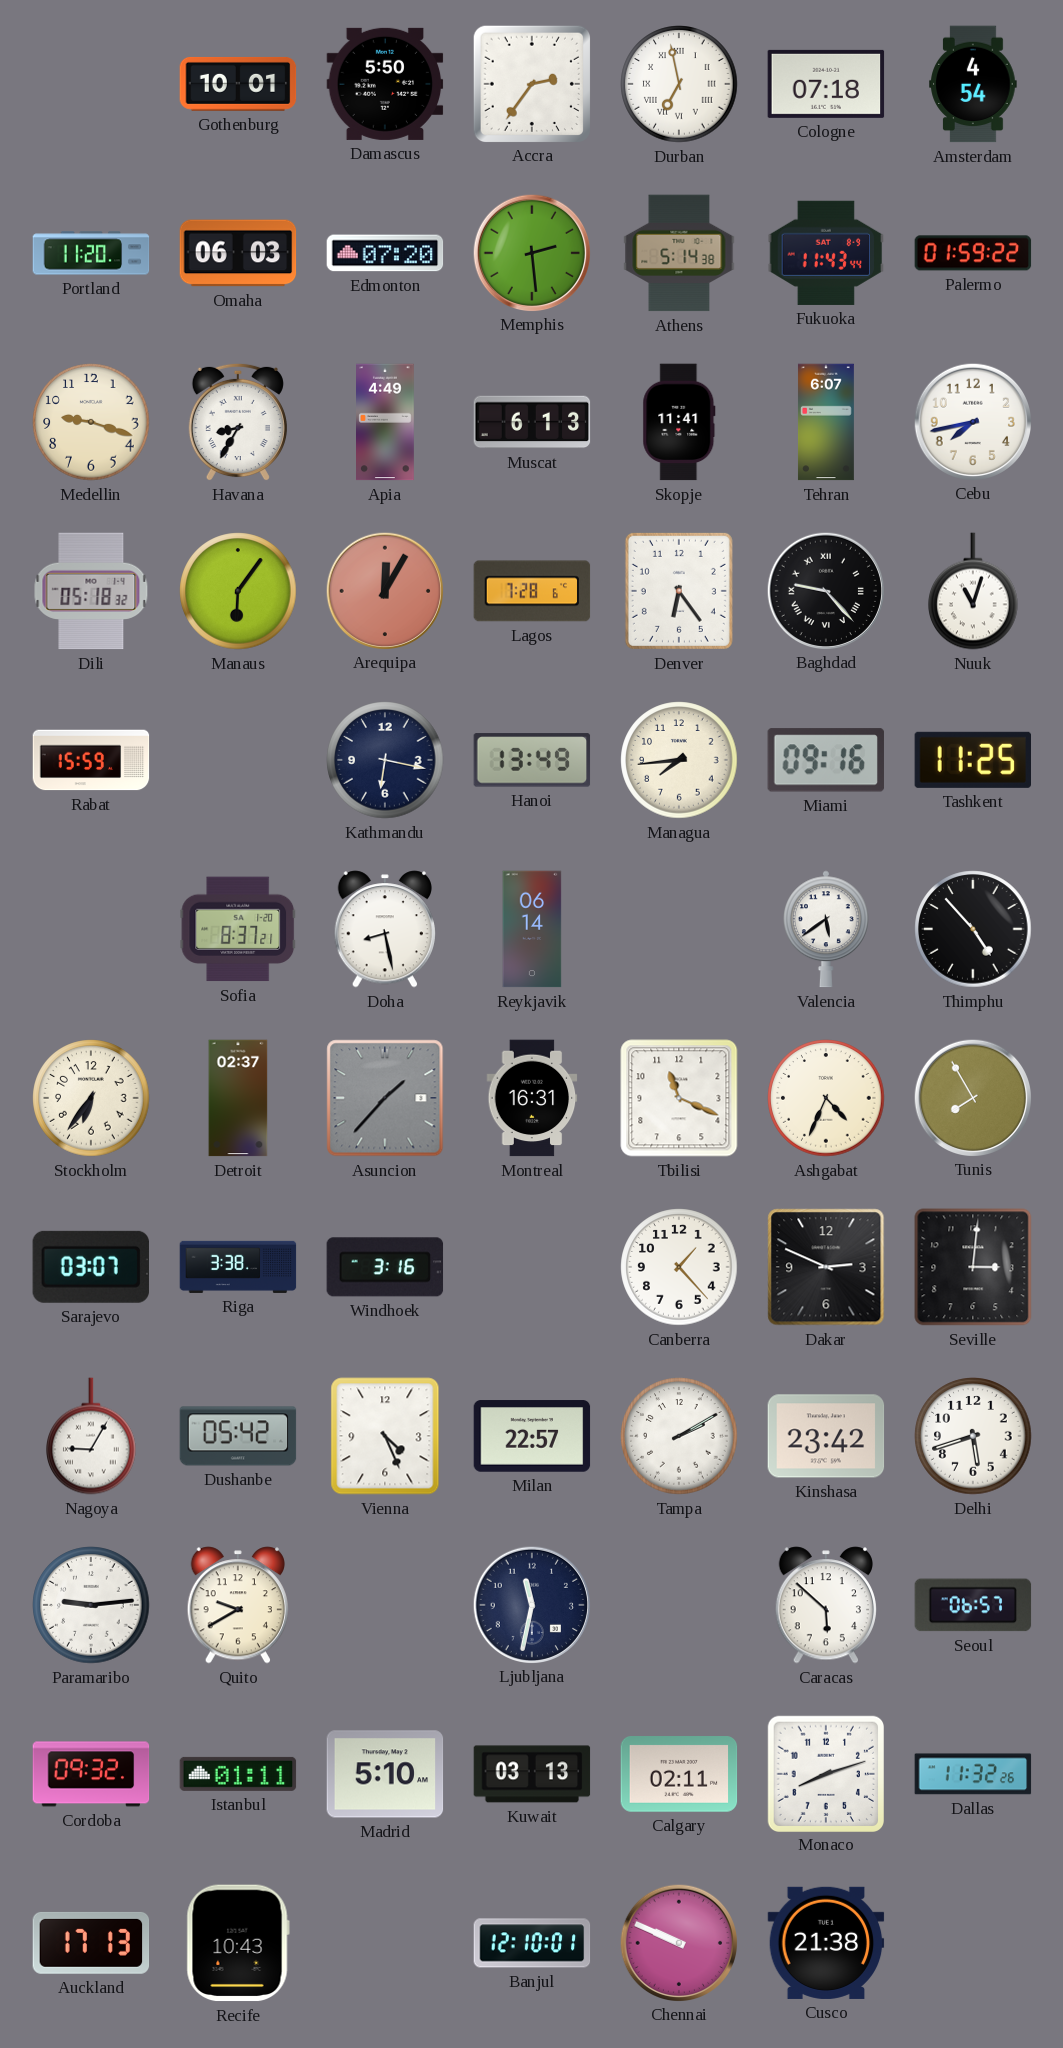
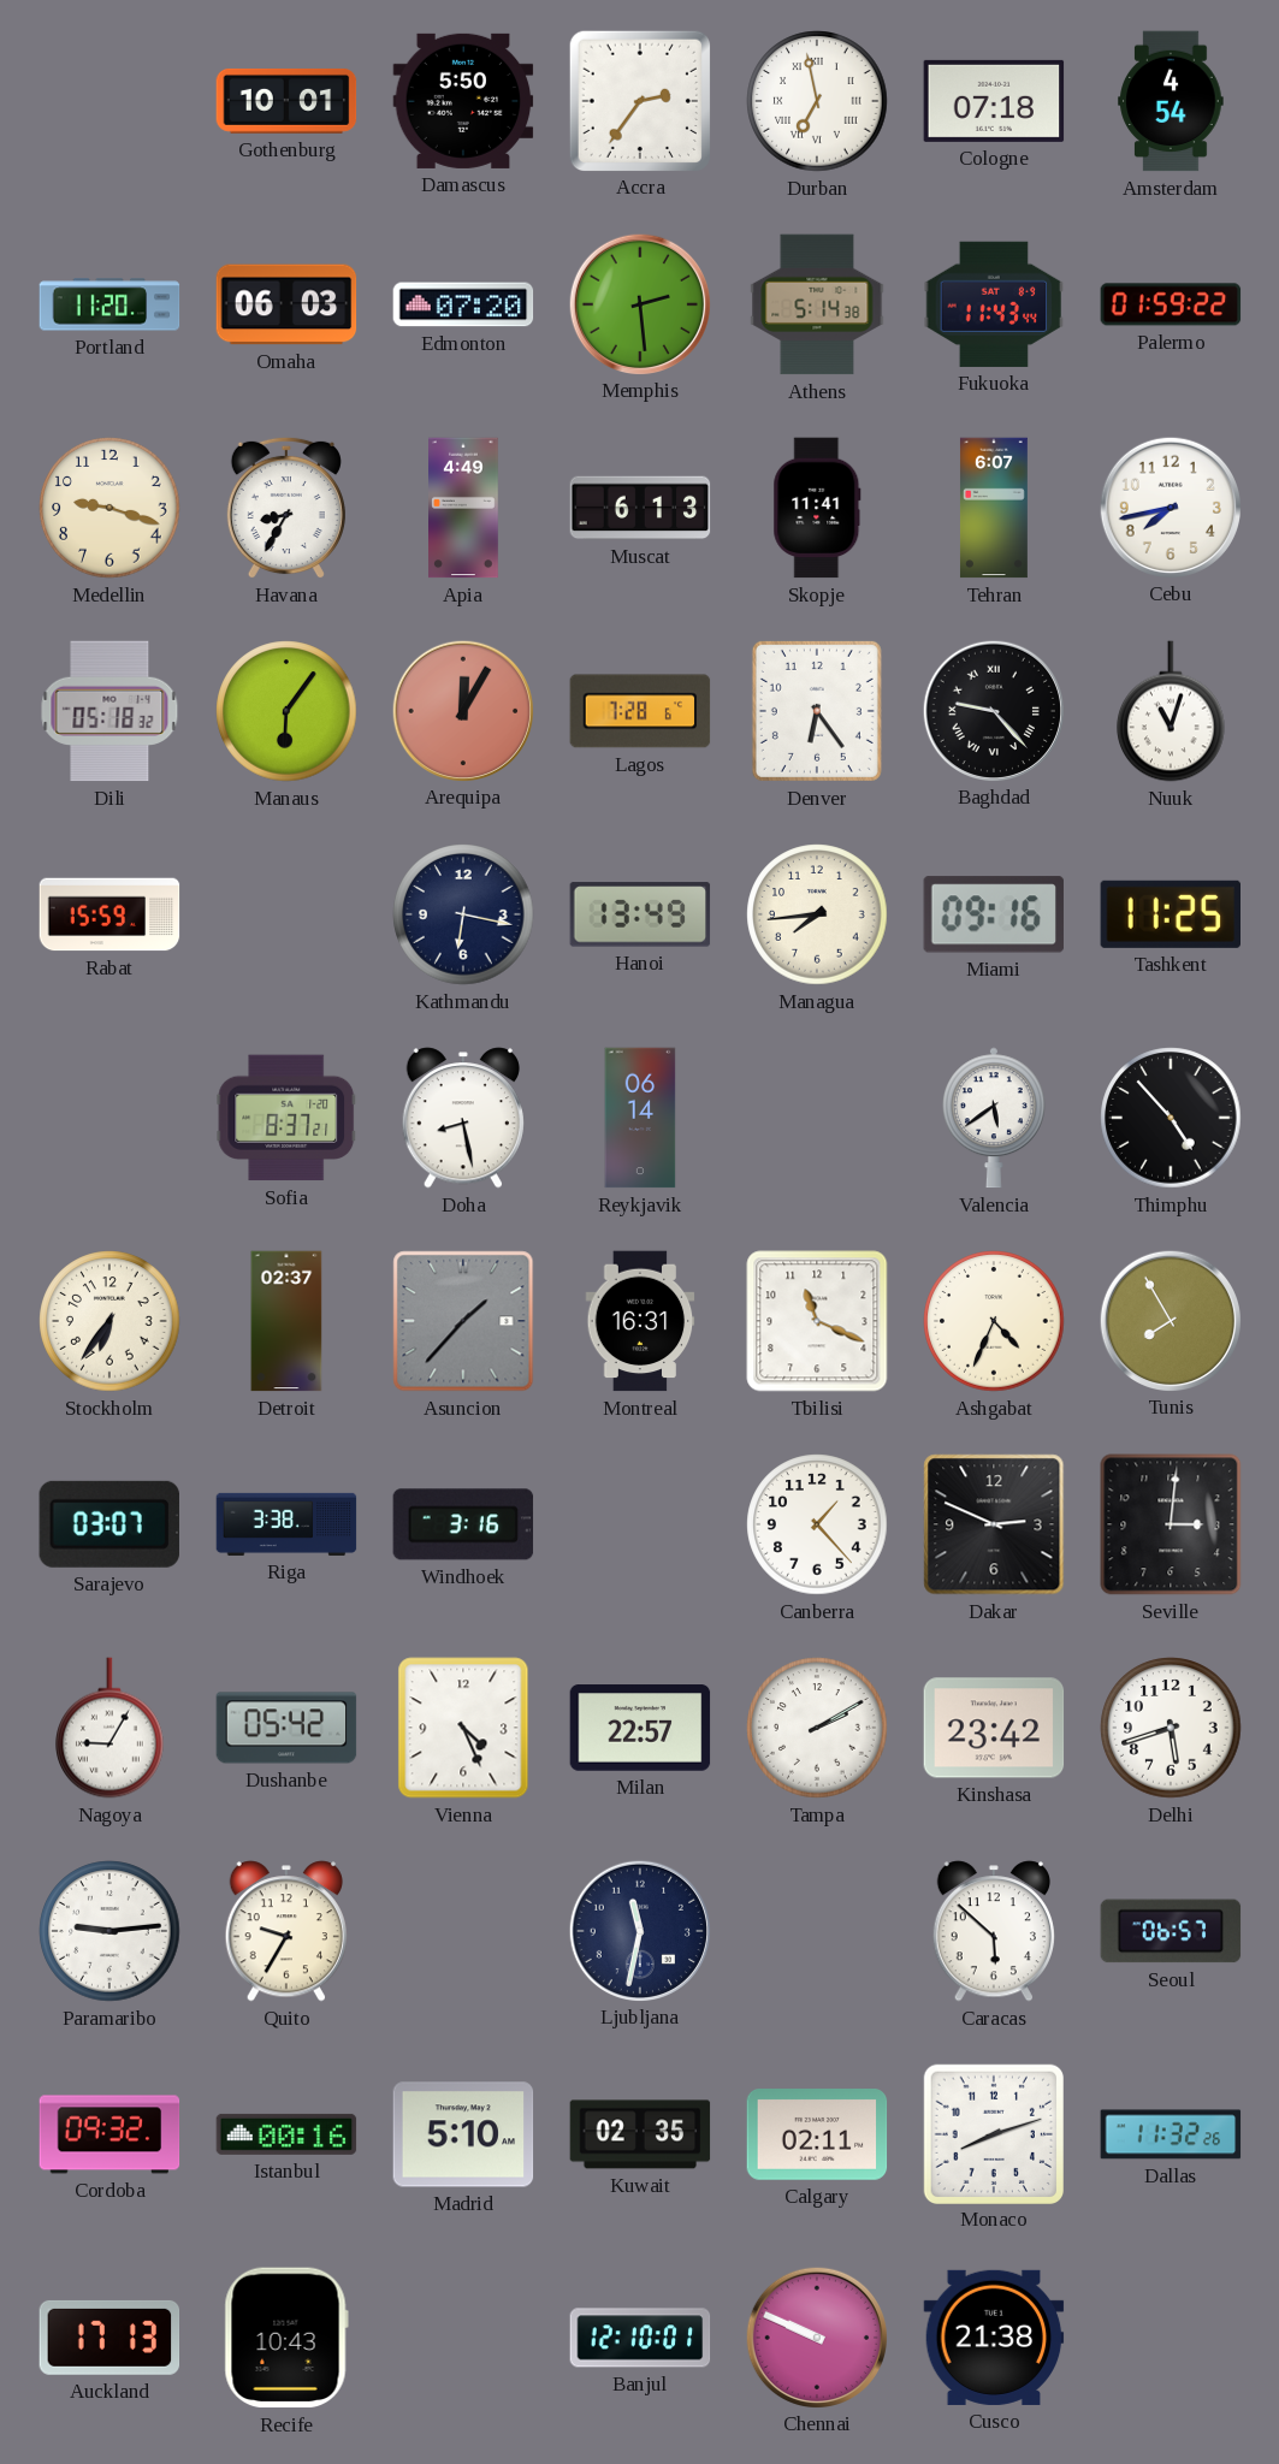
Quito: 9:40 -> 9:35 (285, 1931)
Istanbul: 01:11 -> 00:16 (286, 2134)
Kuwait: 03:13 -> 02:35 (640, 2134)
